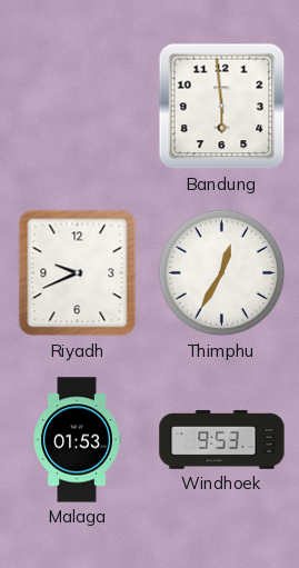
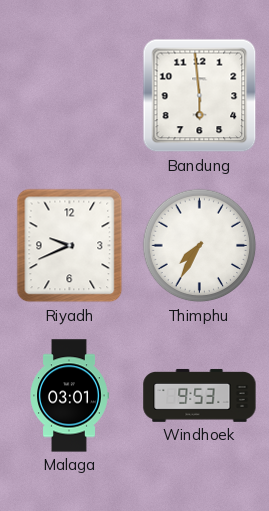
Thimphu: 12:35 -> 7:35 (200, 246)
Malaga: 01:53 -> 03:01 (69, 396)
